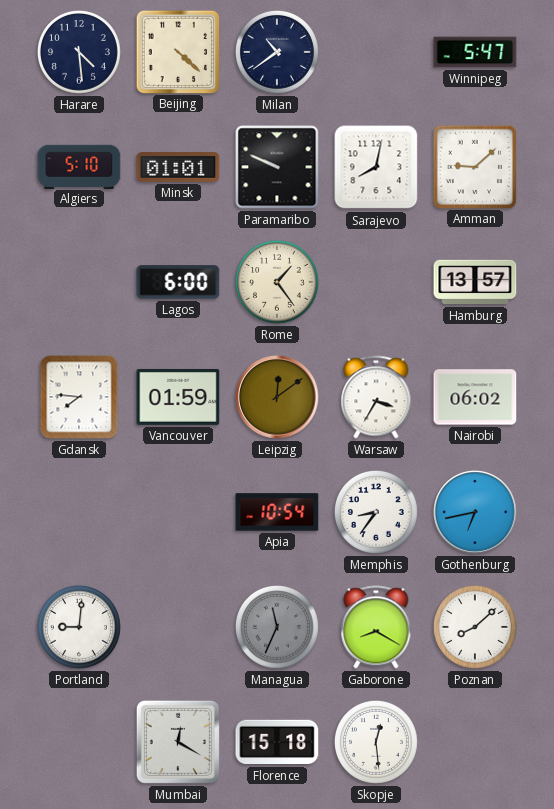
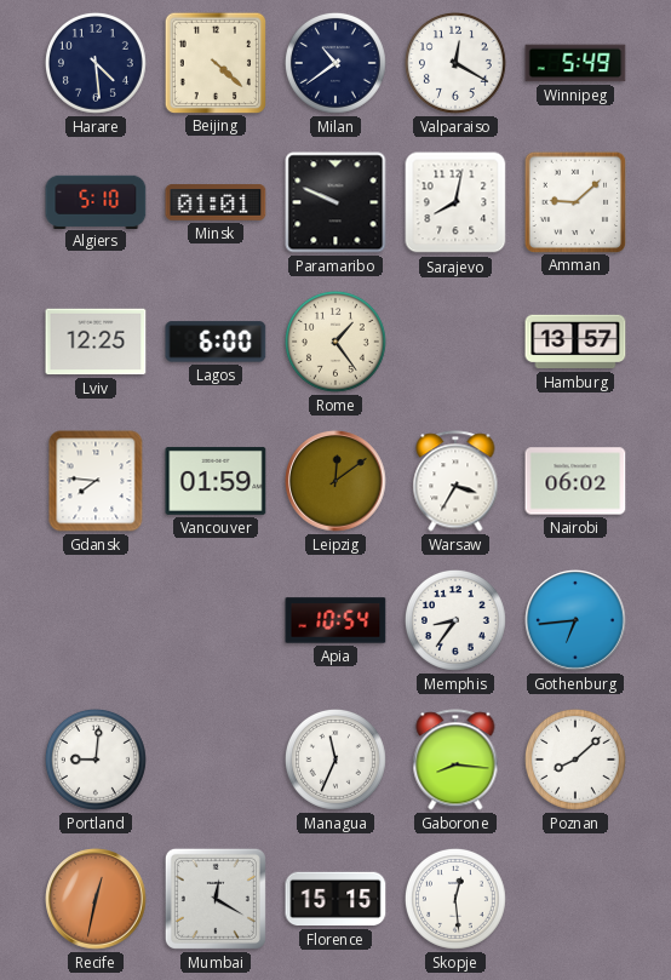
Valparaiso: none -> 12:20 (455, 63)
Winnipeg: 5:47 -> 5:49 (575, 63)
Lviv: none -> 12:25 (96, 342)
Gothenburg: 6:43 -> 6:44 (575, 620)
Managua dial: grey -> white (335, 760)
Gaborone: 8:20 -> 8:16 (455, 760)
Recife: none -> 12:32 (96, 899)
Florence: 15:18 -> 15:15 (335, 899)
